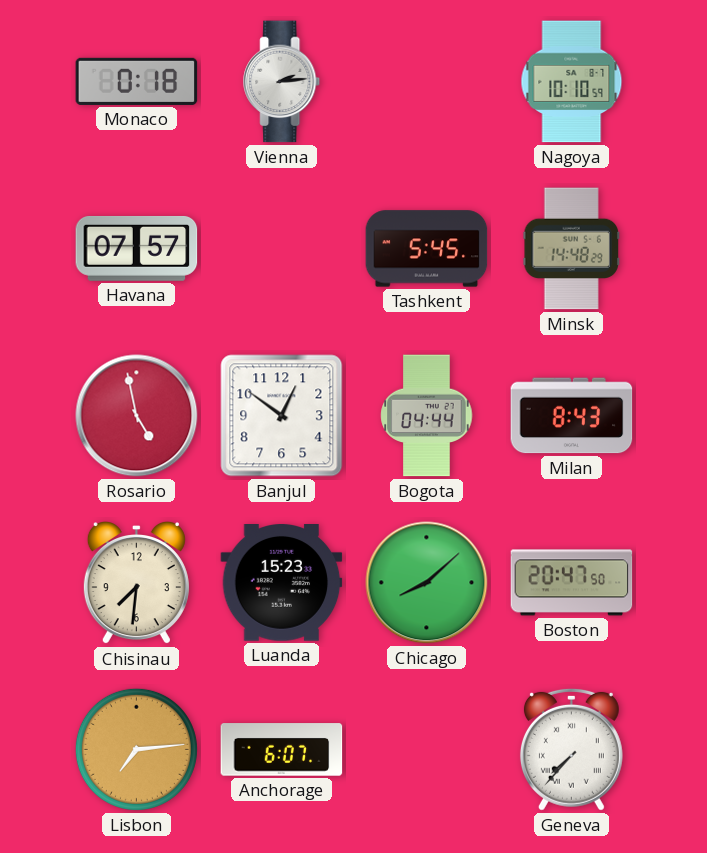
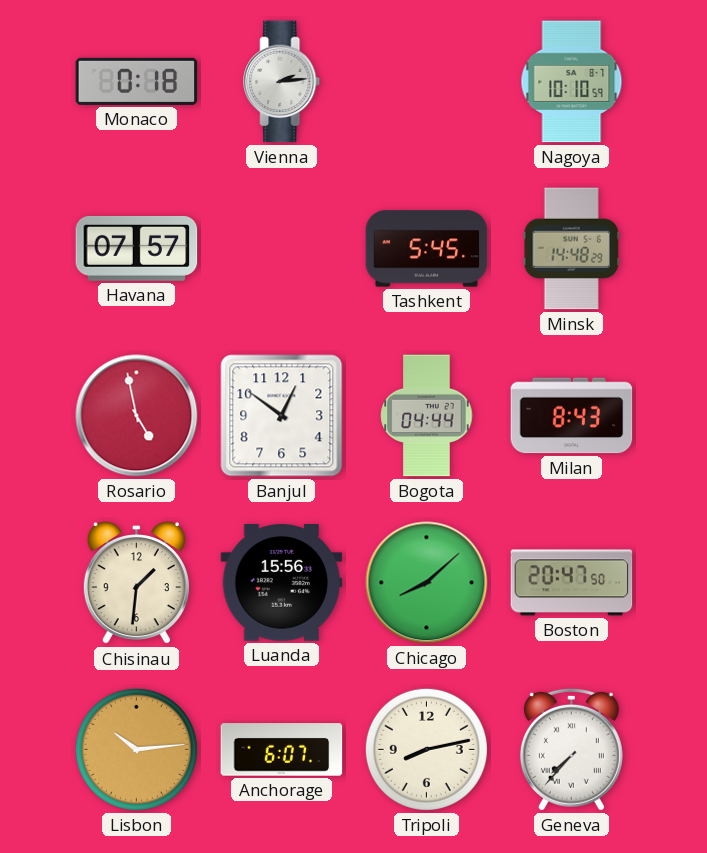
Chisinau: 7:31 -> 1:31 (136, 584)
Luanda: 15:23 -> 15:56 (282, 583)
Lisbon: 7:14 -> 10:14 (136, 749)
Tripoli: none -> 8:13 (426, 749)
